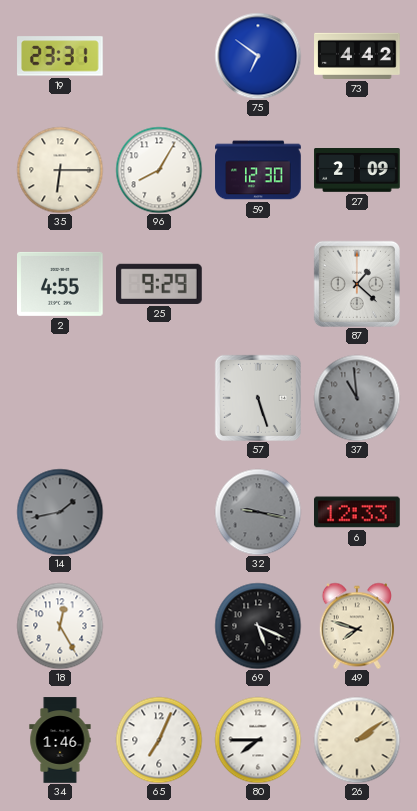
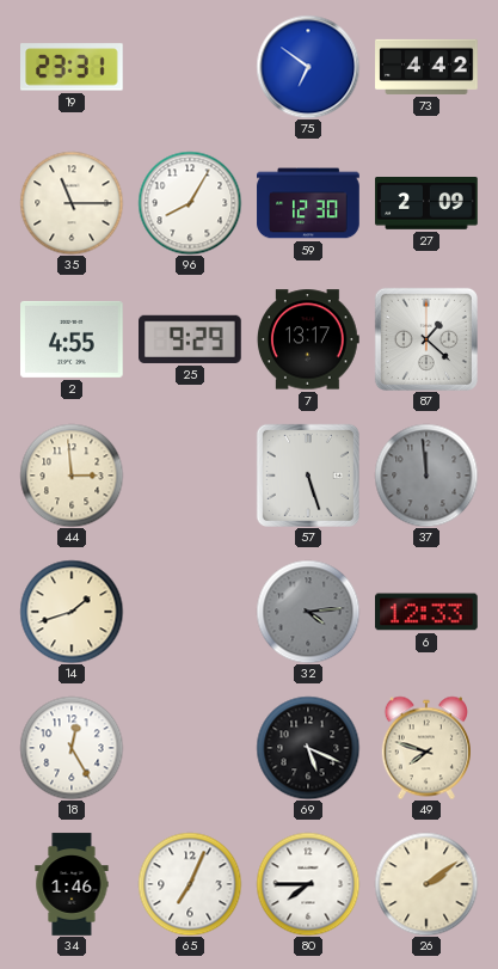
35: 6:15 -> 11:15 (72, 203)
7: none -> 13:17 (308, 339)
44: none -> 2:59 (72, 476)
37: 10:59 -> 11:59 (426, 476)
14: 1:43 -> 1:42 (72, 612)
14 dial: grey -> cream (72, 612)
32: 9:17 -> 4:14 (308, 612)
